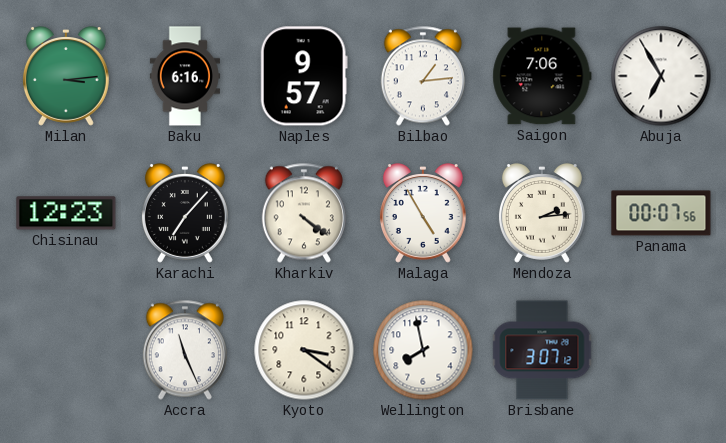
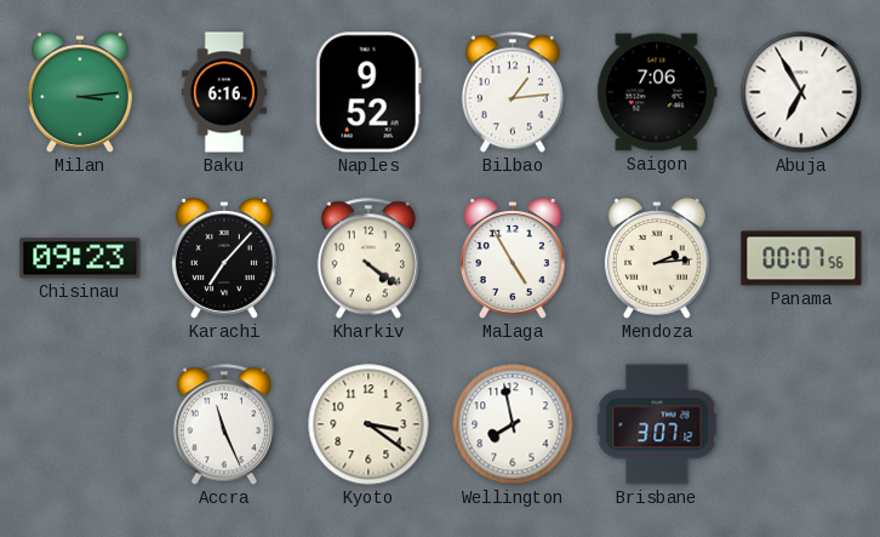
Naples: 9:57 -> 9:52 (368, 92)
Chisinau: 12:23 -> 09:23 (80, 258)
